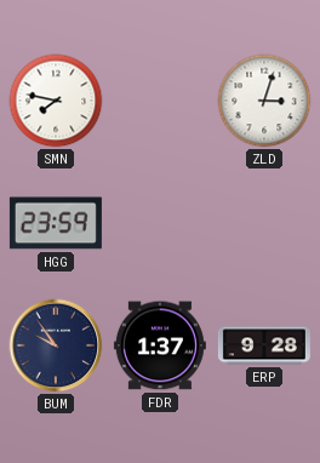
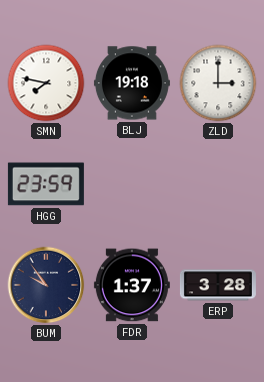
BLJ: none -> 19:18 (132, 83)
ZLD: 3:03 -> 3:00 (218, 83)
ERP: 9:28 -> 3:28 (218, 285)
